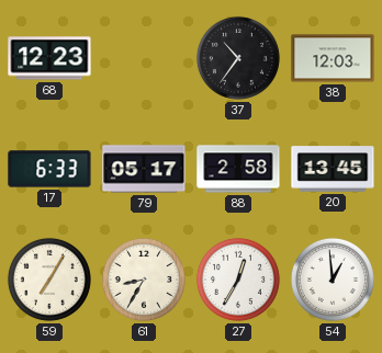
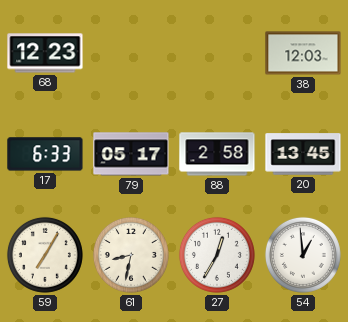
37: 10:36 -> none (238, 58)
61: 8:35 -> 8:32 (131, 255)
